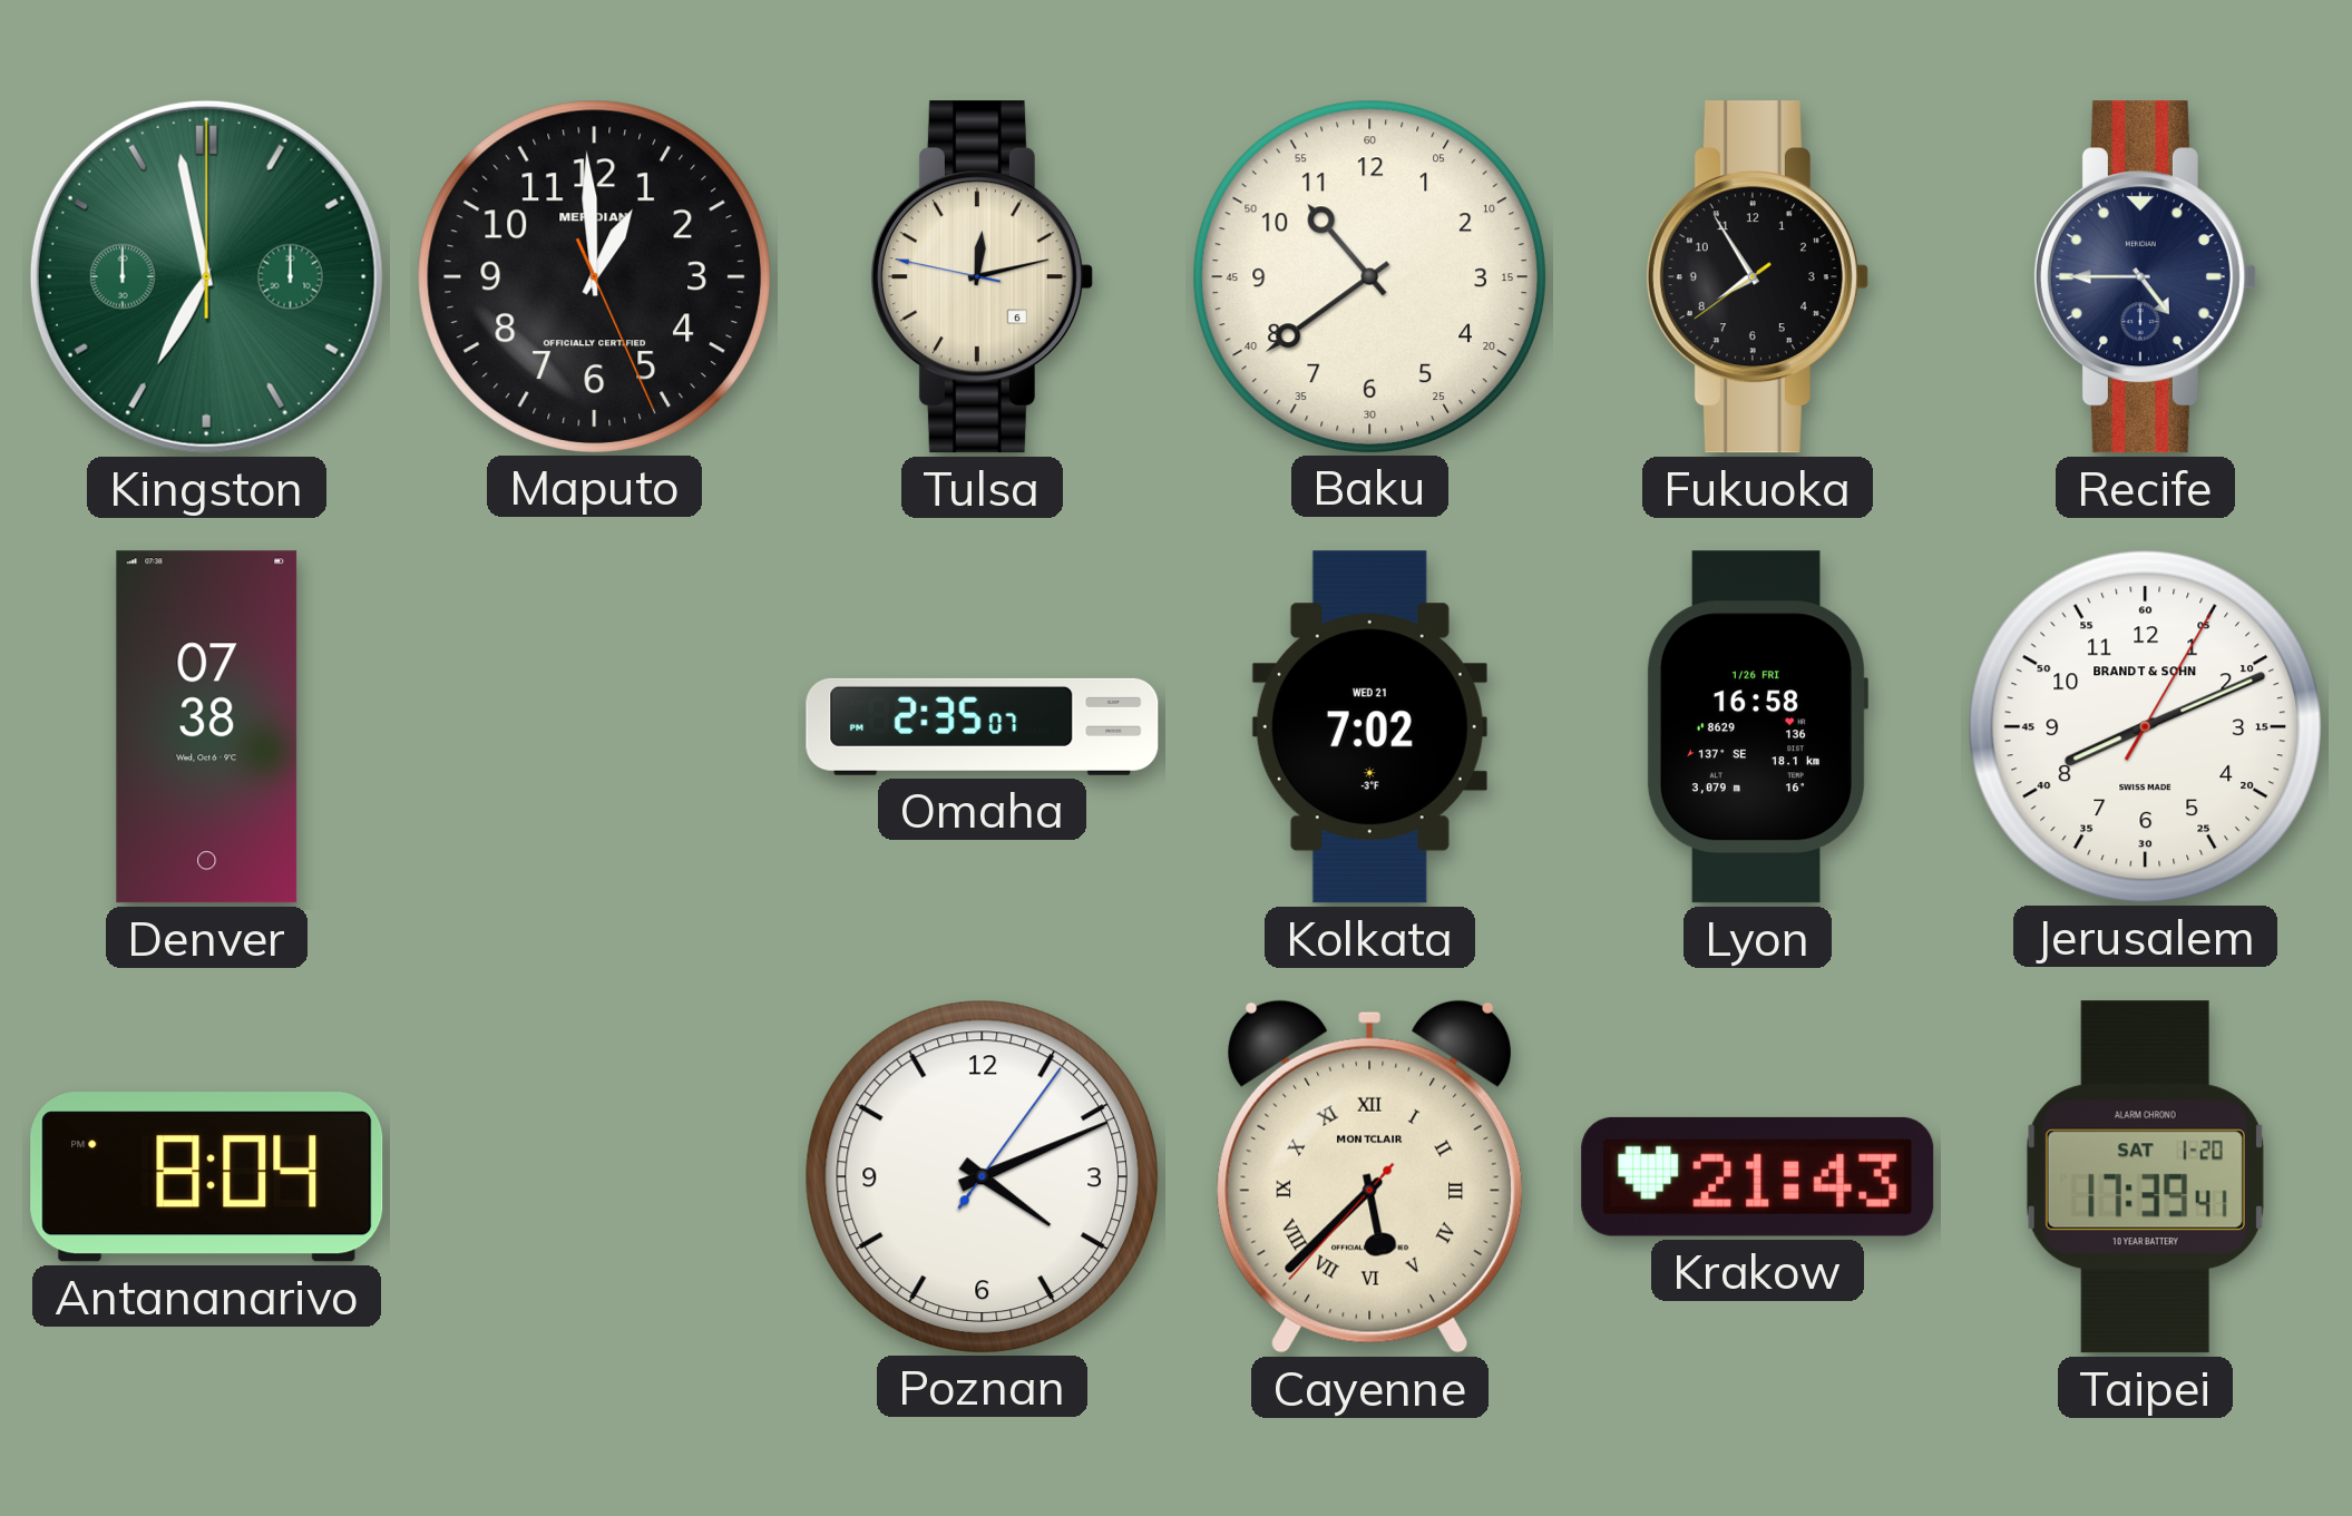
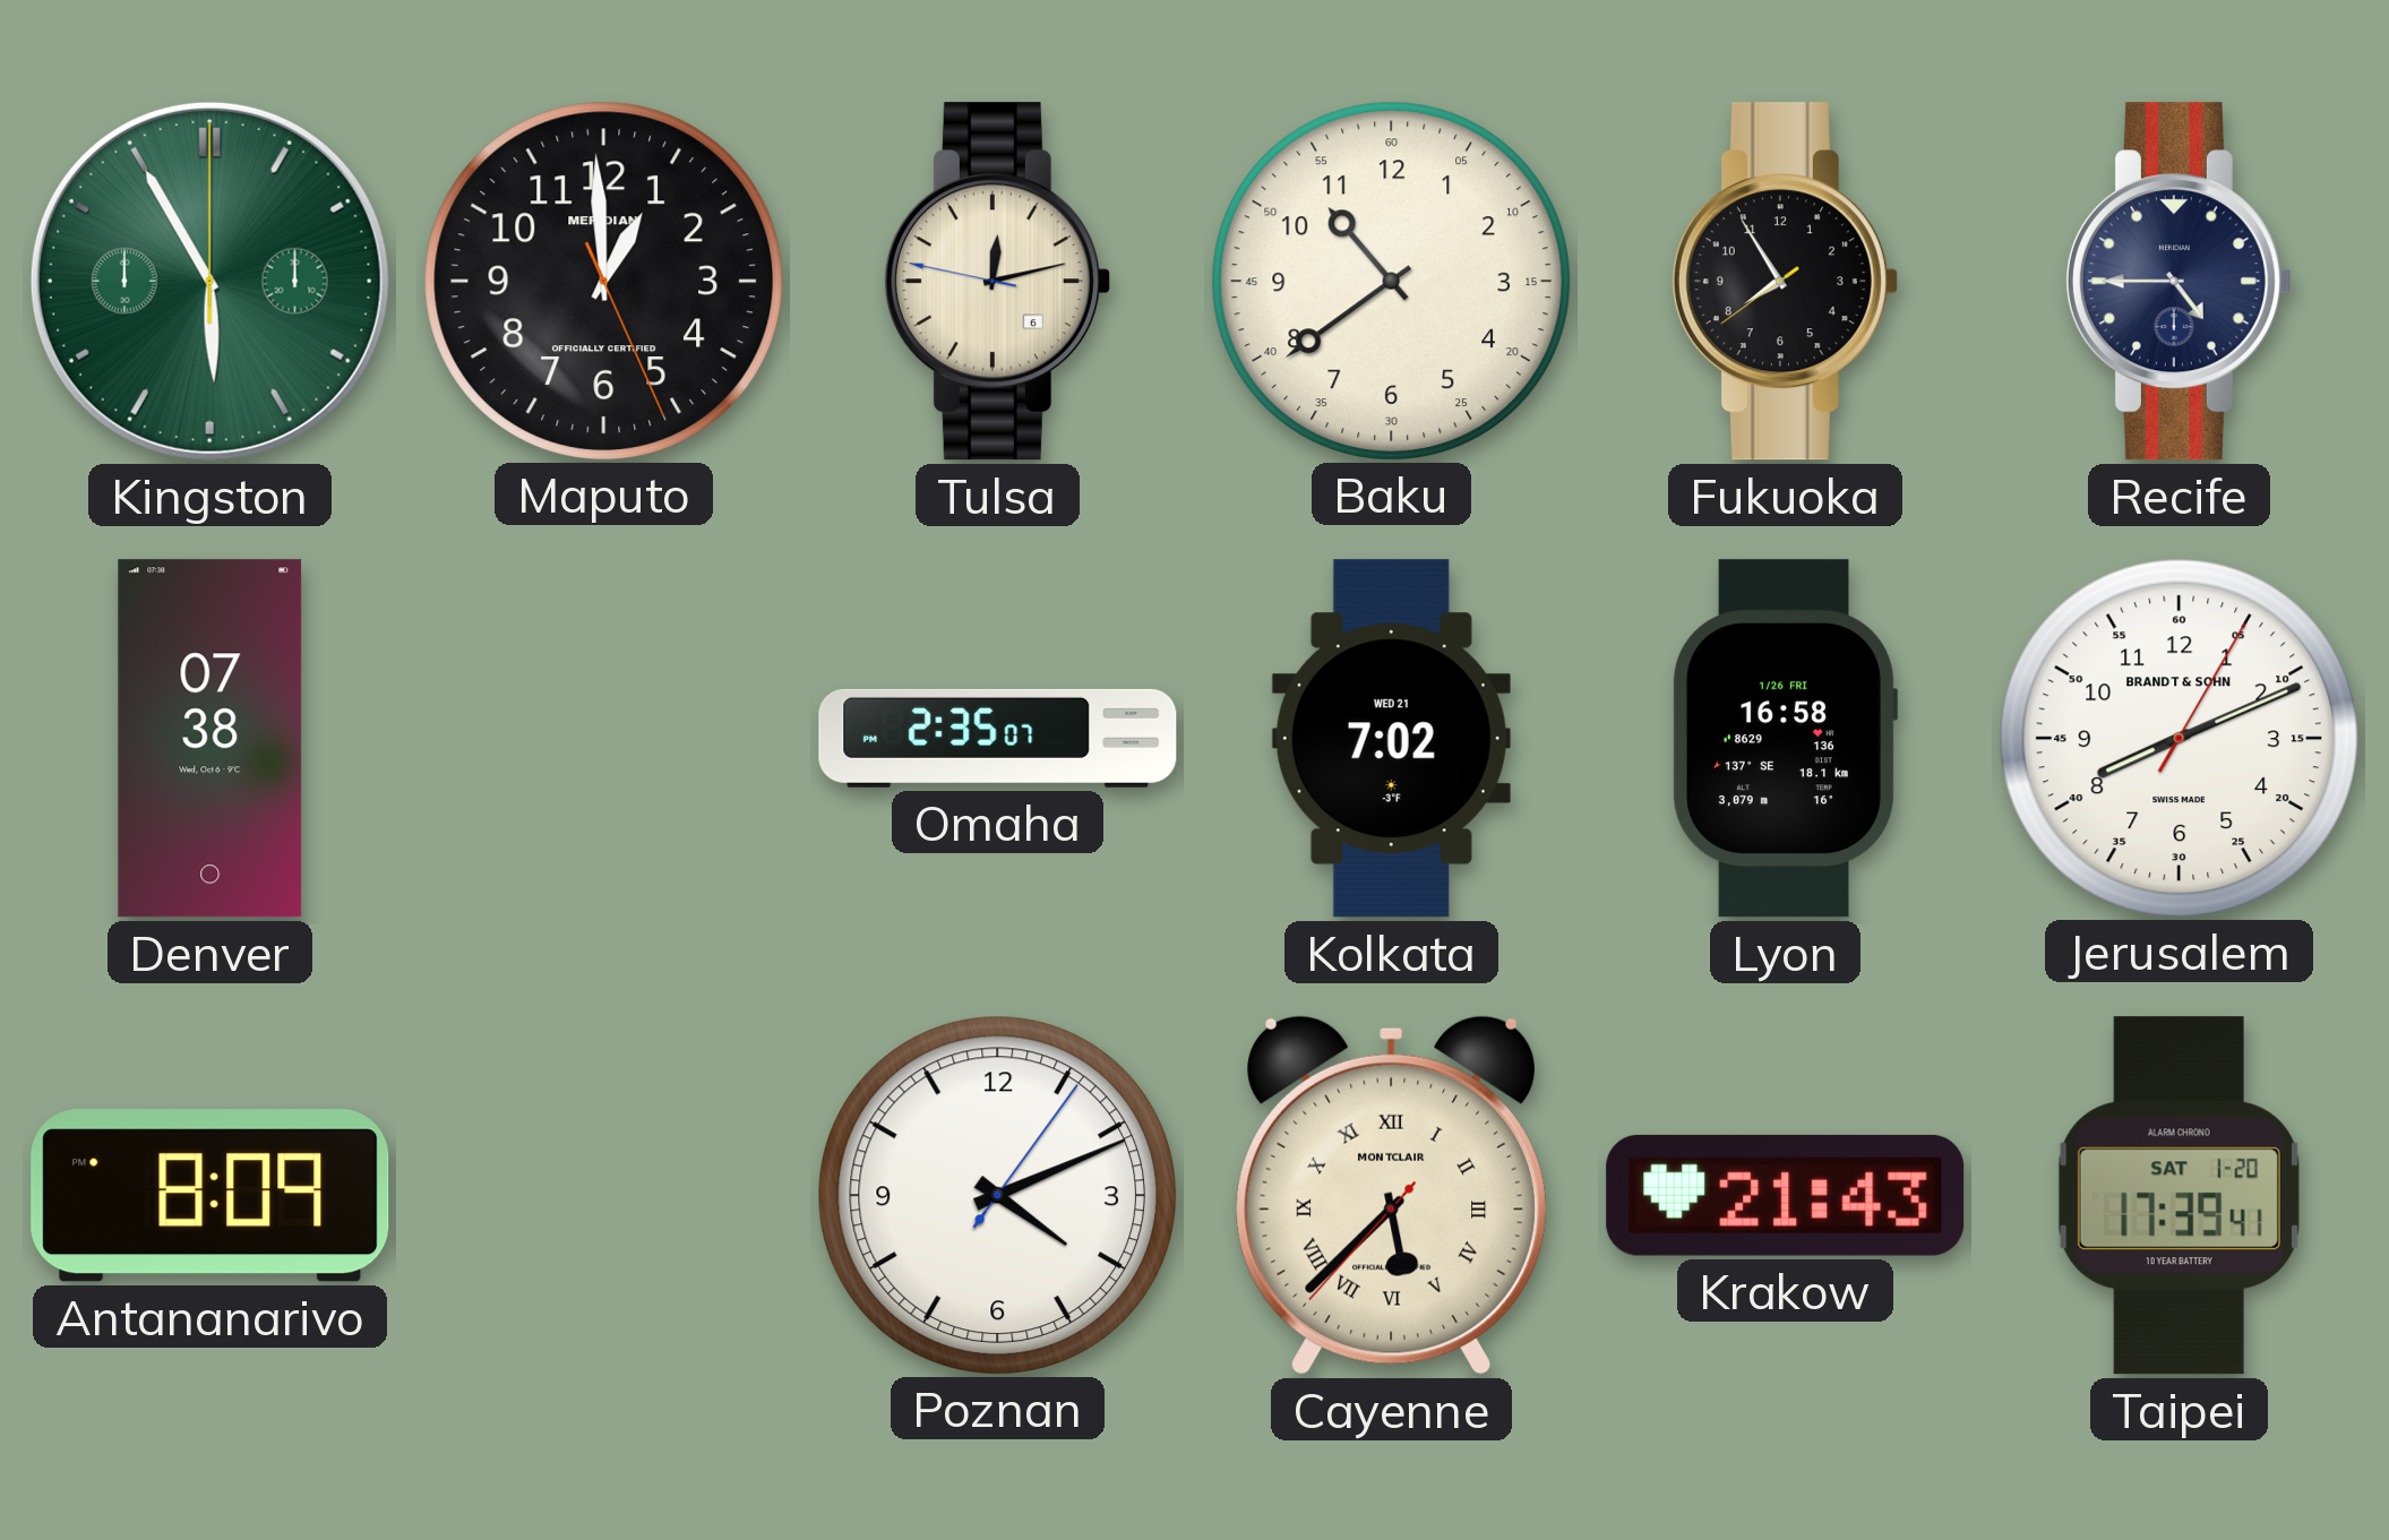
Kingston: 6:58 -> 5:55 (209, 281)
Antananarivo: 8:04 -> 8:09 (210, 1196)
